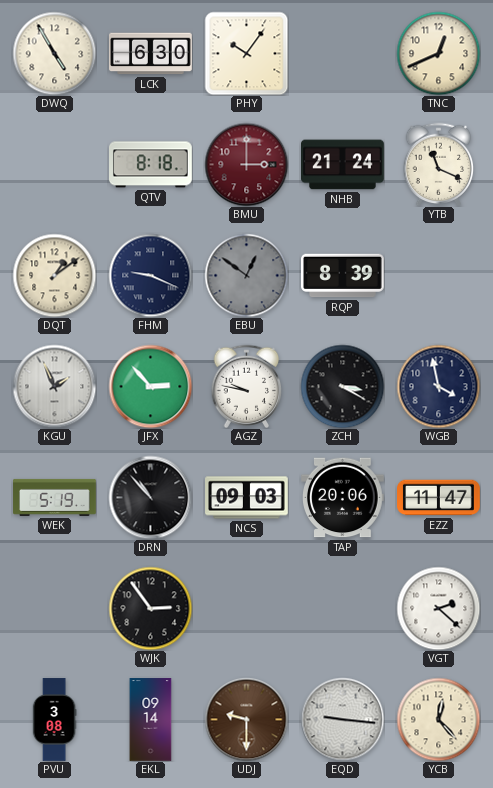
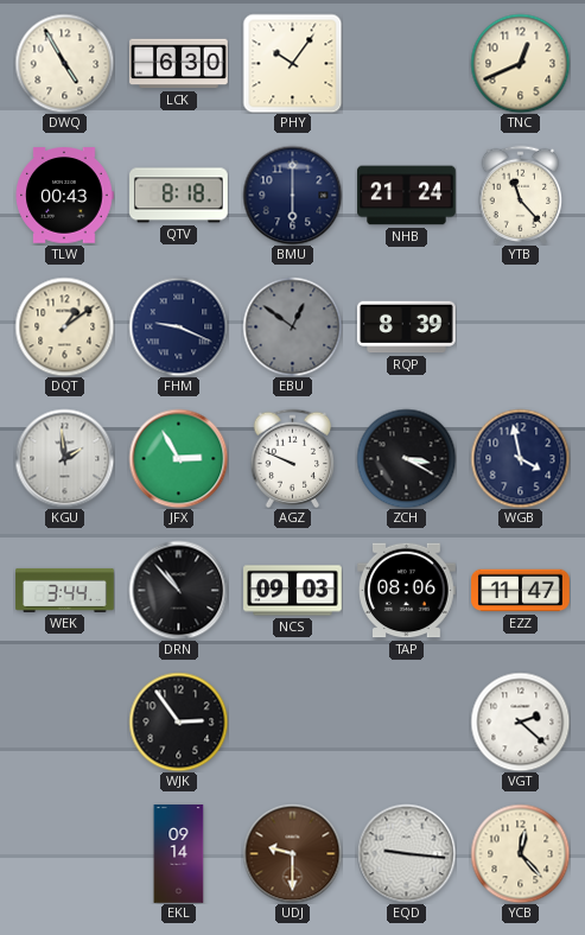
TLW: none -> 00:43 (64, 196)
BMU: 3:00 -> 6:00 (292, 195)
BMU dial: burgundy -> navy (292, 195)
YTB: 11:19 -> 11:23 (521, 195)
KGU: 1:56 -> 1:59 (64, 458)
JFX: 2:53 -> 2:55 (178, 458)
AGZ: 9:47 -> 9:49 (293, 458)
WEK: 5:19 -> 3:44 (65, 590)
TAP: 20:06 -> 08:06 (407, 591)
PVU: 3:08 -> none (54, 720)
